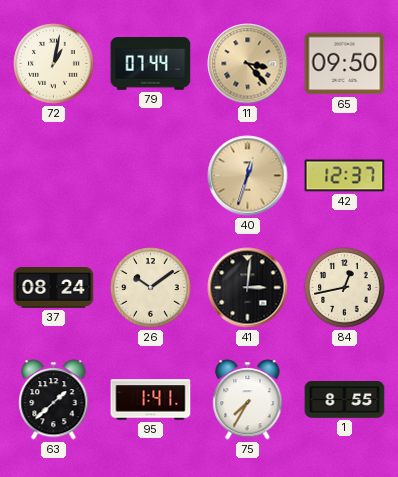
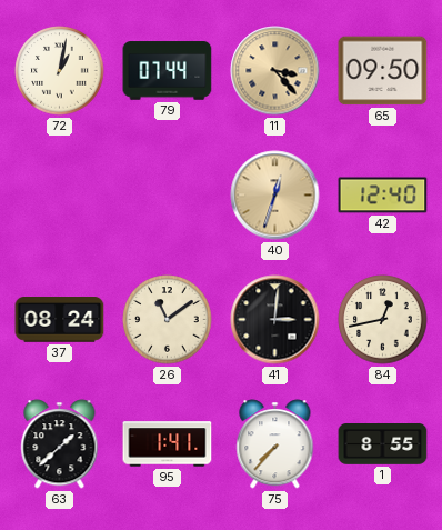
42: 12:37 -> 12:40 (383, 196)
26: 10:09 -> 11:09 (168, 320)
75: 7:35 -> 7:37 (275, 444)
